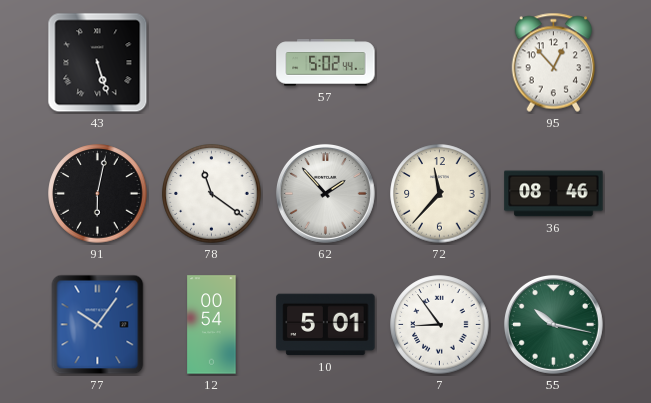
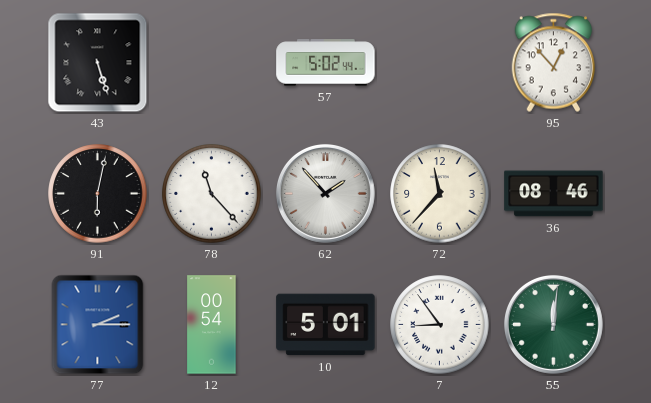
78: 11:21 -> 11:23 (212, 194)
77: 10:06 -> 2:15 (98, 325)
55: 10:17 -> 12:01 (553, 324)
